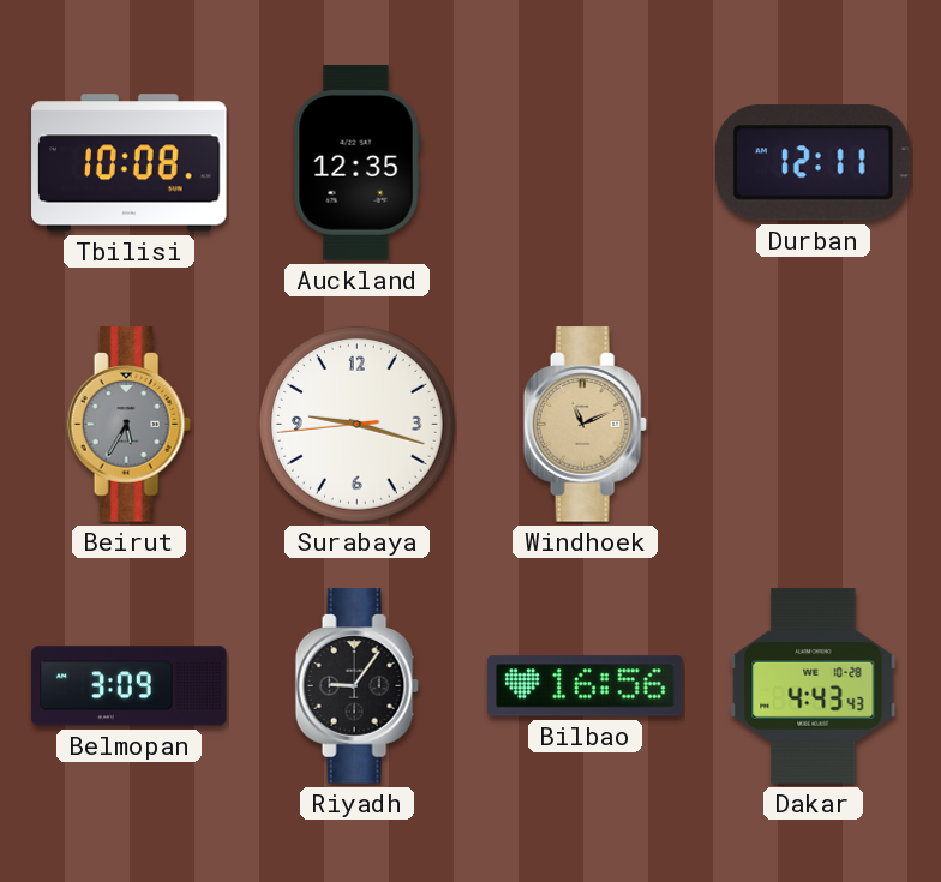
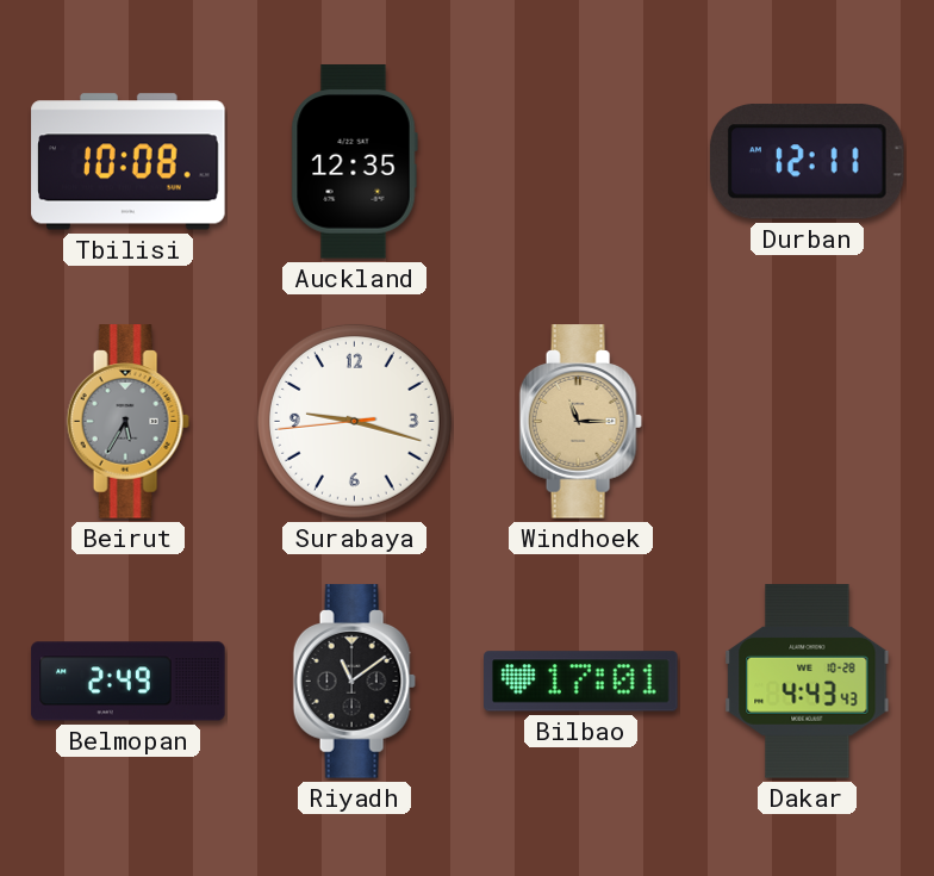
Windhoek: 11:11 -> 11:15 (580, 422)
Belmopan: 3:09 -> 2:49 (129, 682)
Riyadh: 9:06 -> 11:09 (354, 682)
Bilbao: 16:56 -> 17:01 (581, 682)
